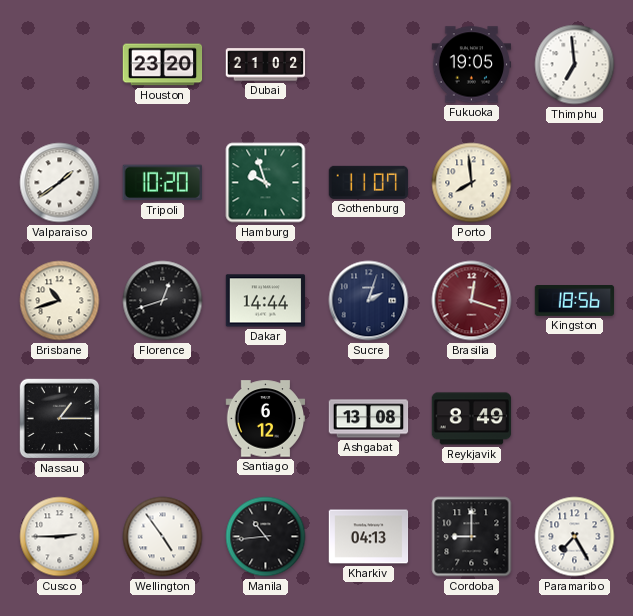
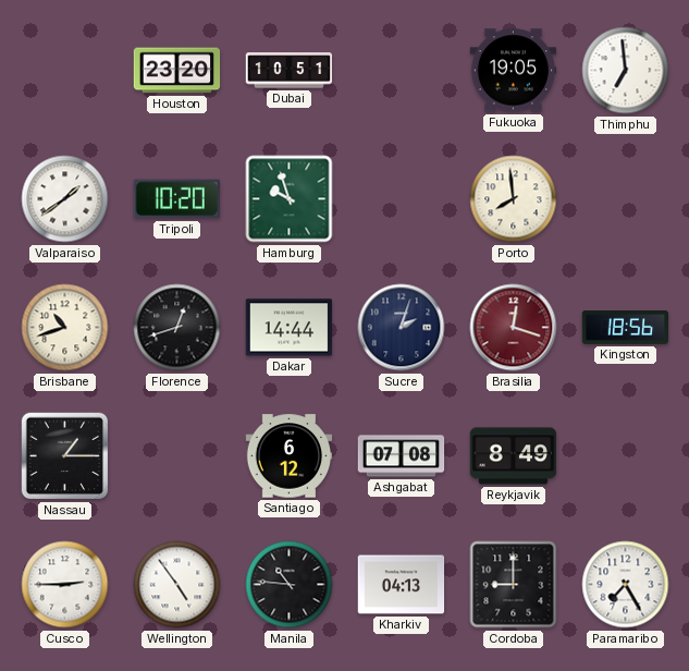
Dubai: 21:02 -> 10:51 (290, 71)
Gothenburg: 11:07 -> none (369, 182)
Ashgabat: 13:08 -> 07:08 (402, 456)
Manila: 10:44 -> 10:46 (290, 585)
